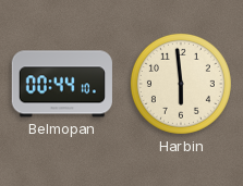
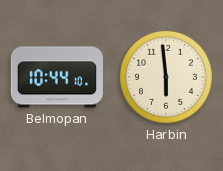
Belmopan: 00:44 -> 10:44 (57, 77)
